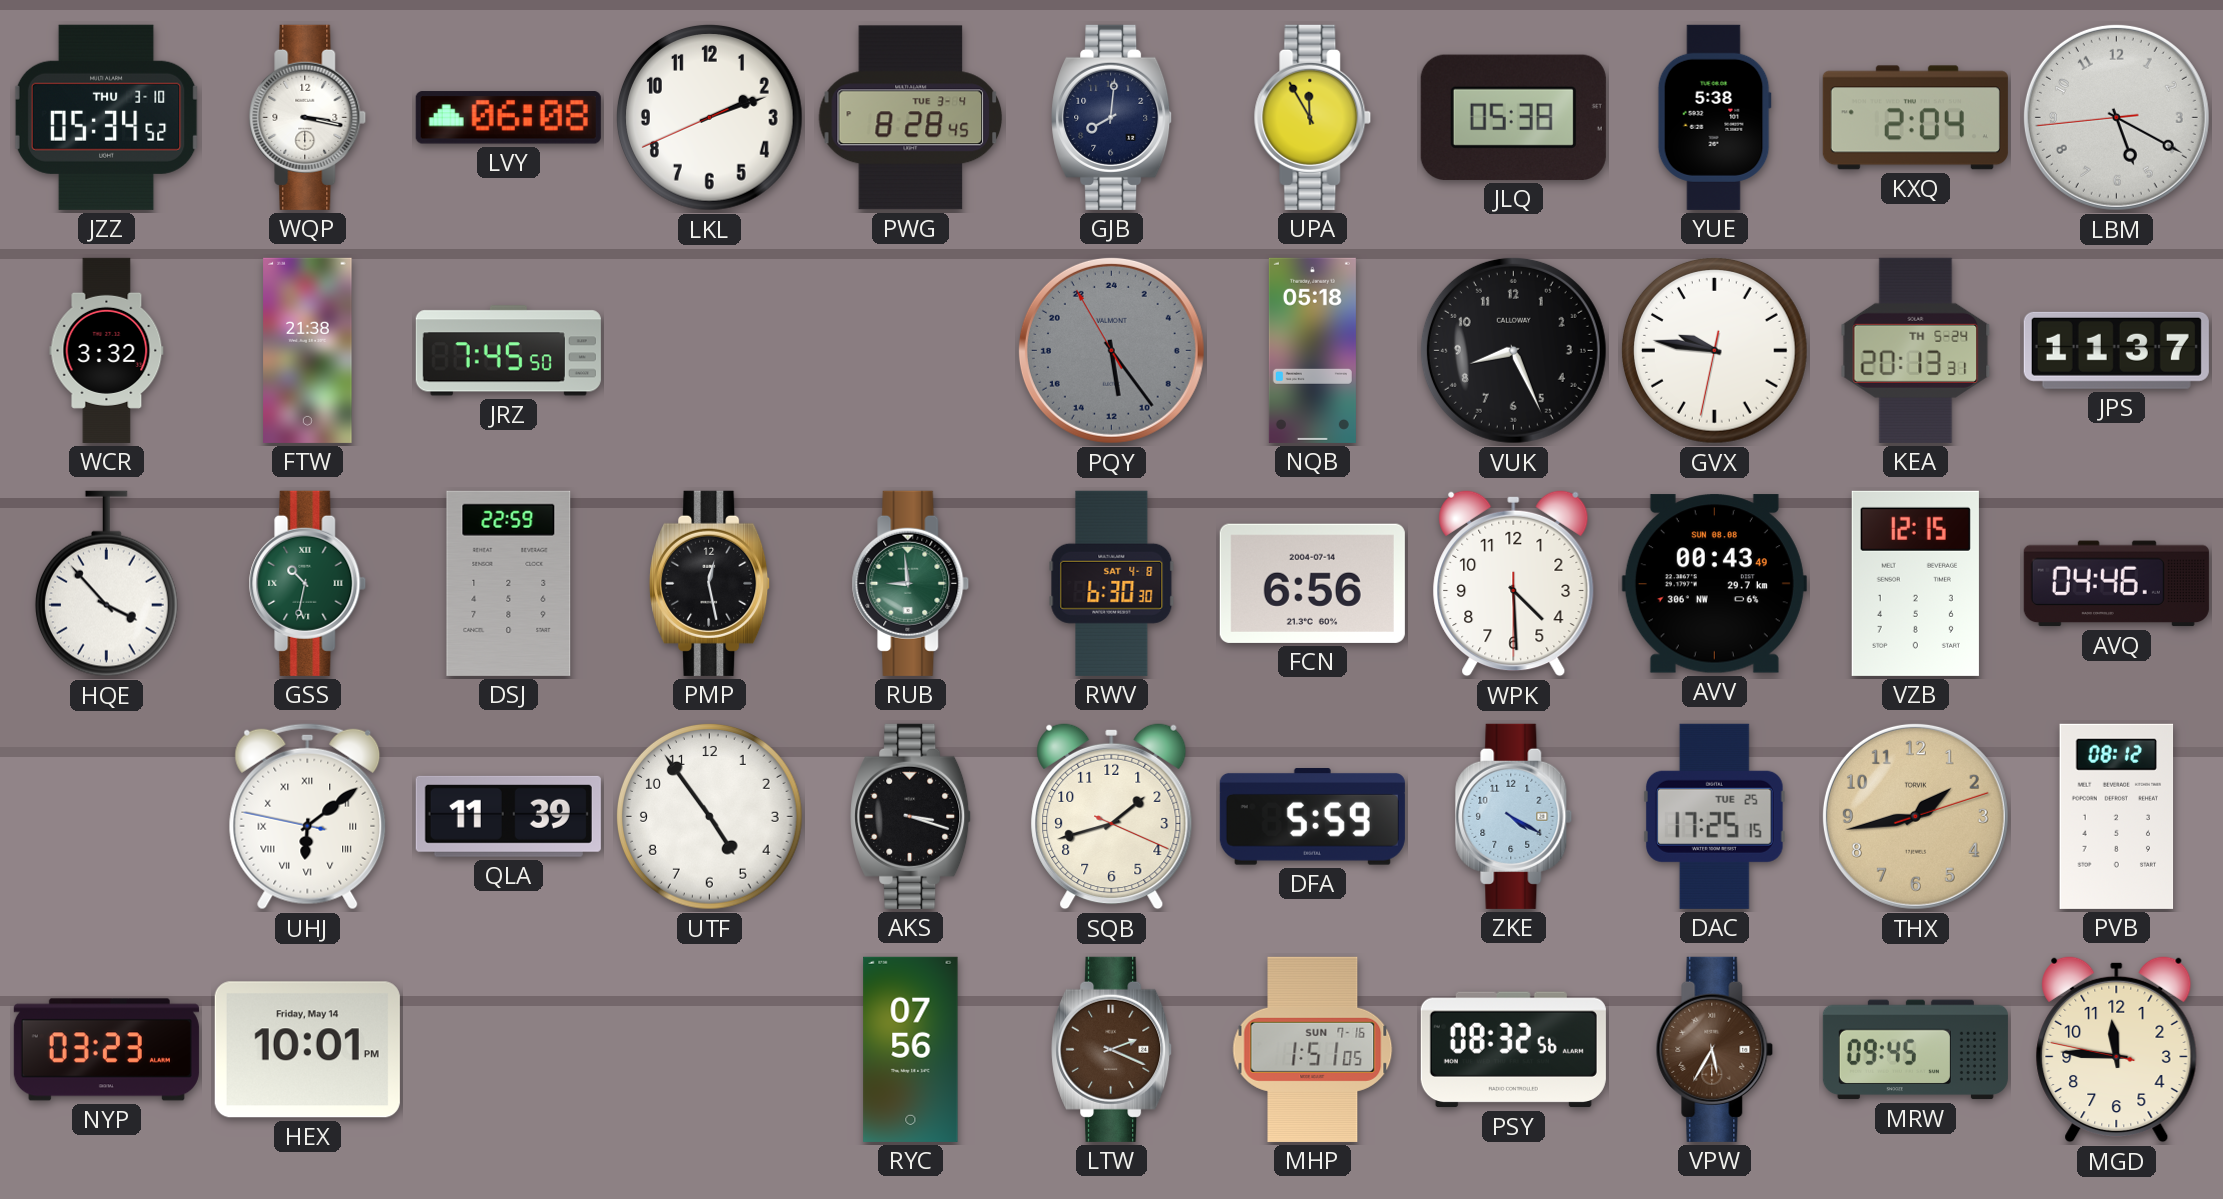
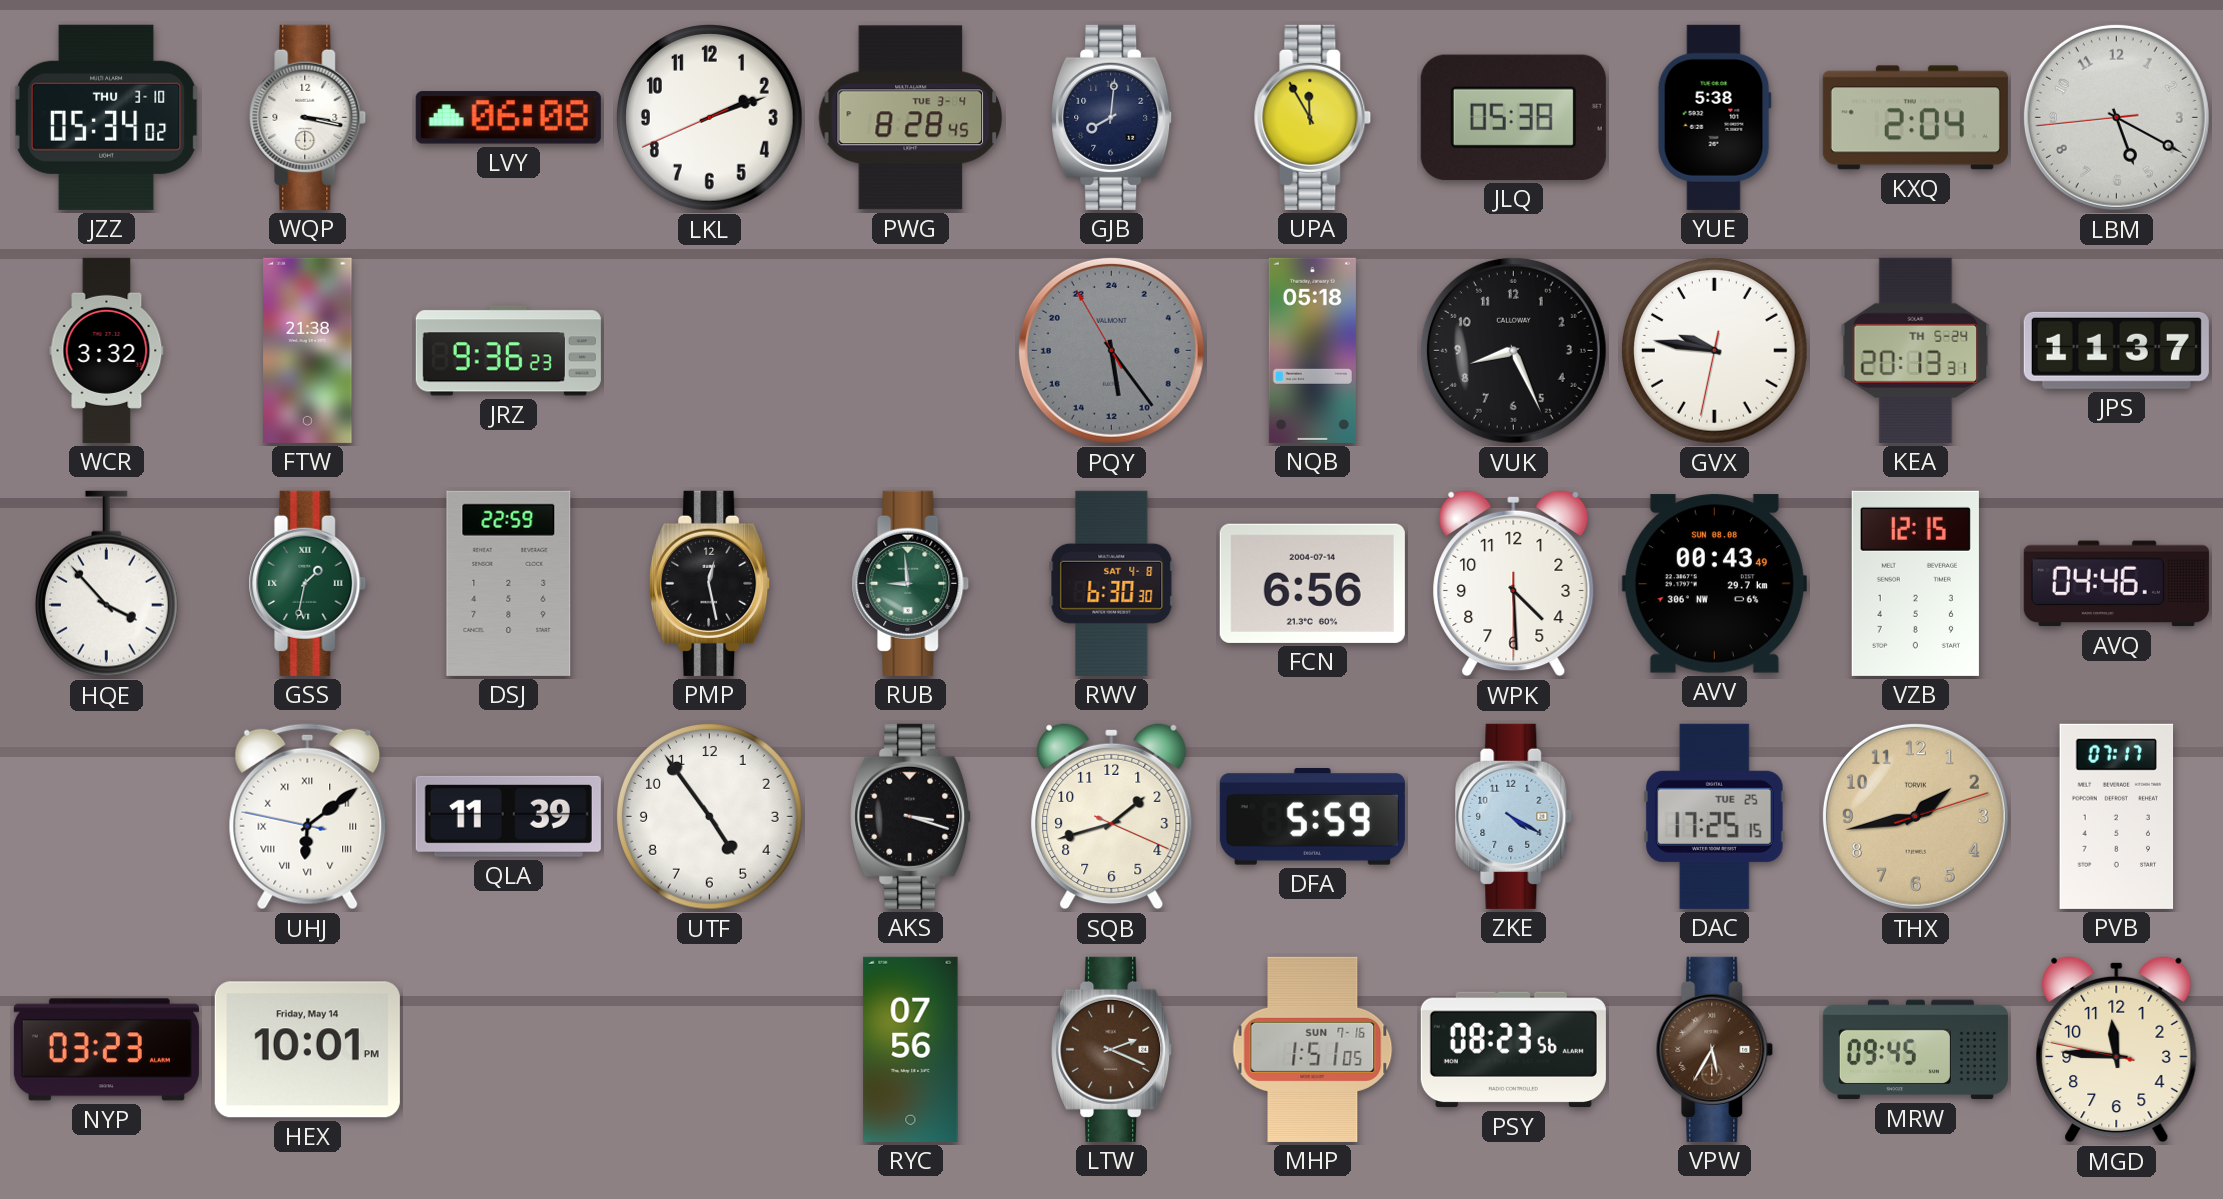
JZZ: 05:34:52 -> 05:34:02 (107, 117)
JRZ: 7:45 -> 9:36 (508, 351)
GSS: 10:32 -> 1:32 (308, 583)
PVB: 08:12 -> 07:17 (2117, 816)
PSY: 08:32 -> 08:23 (1513, 1050)
